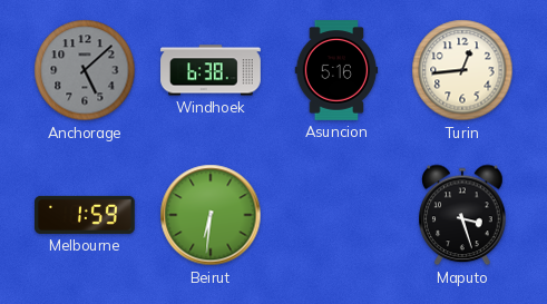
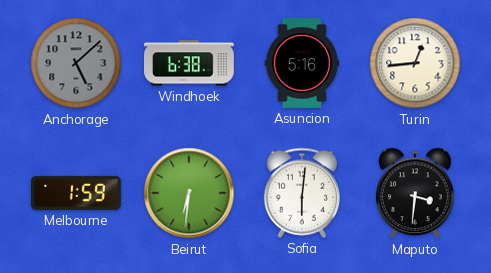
Sofia: none -> 6:01 (301, 193)
Maputo: 3:27 -> 3:31 (415, 193)
